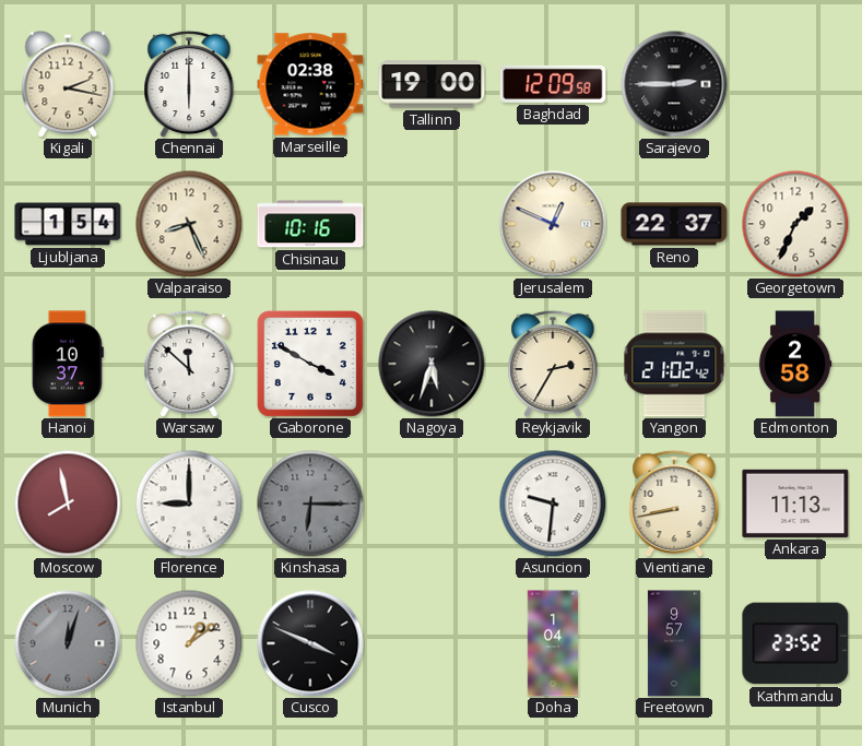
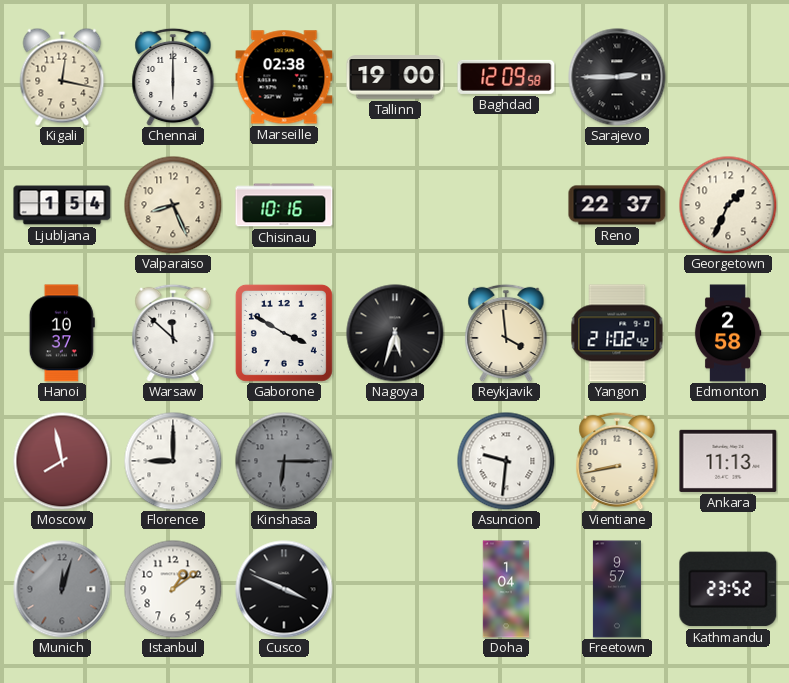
Kigali: 2:17 -> 12:17 (62, 77)
Jerusalem: 12:49 -> none (553, 224)
Reykjavik: 2:35 -> 3:59 (506, 333)
